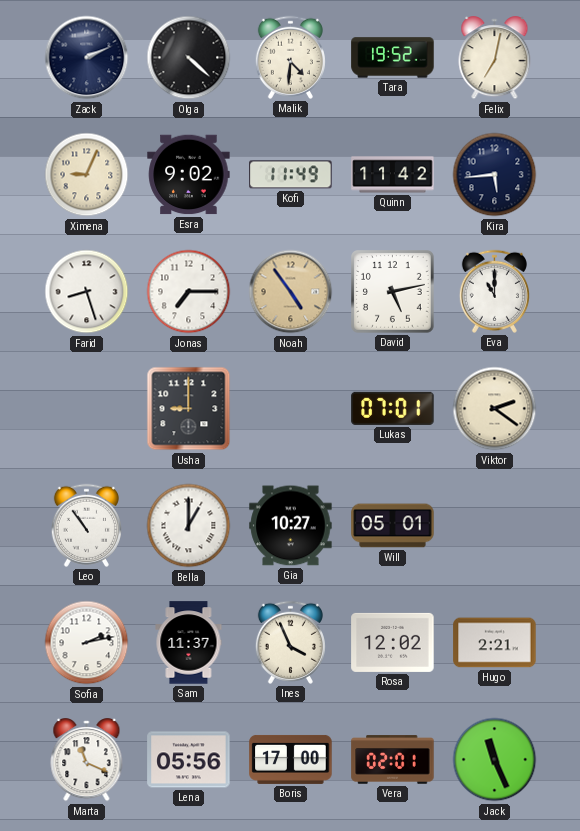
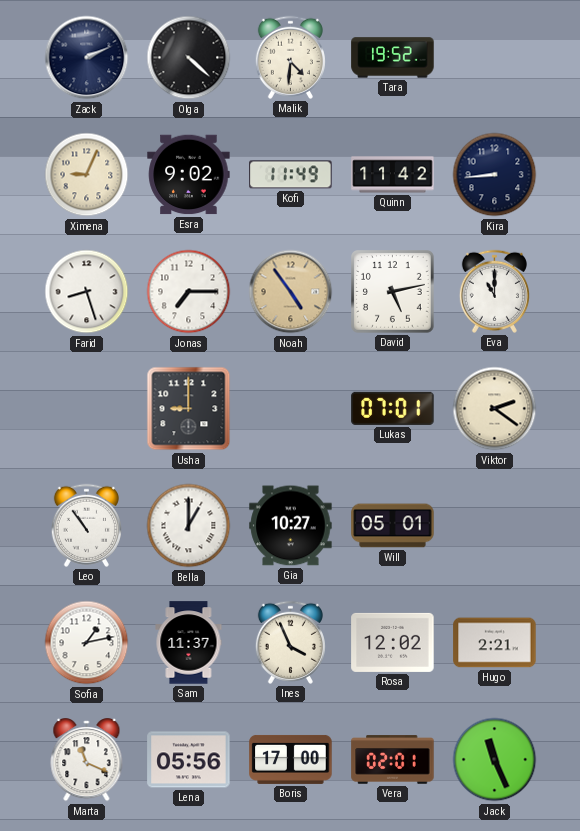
Felix: 7:02 -> none (495, 58)
Kira: 5:44 -> 8:44 (495, 175)
Sofia: 2:13 -> 1:13 (87, 643)
